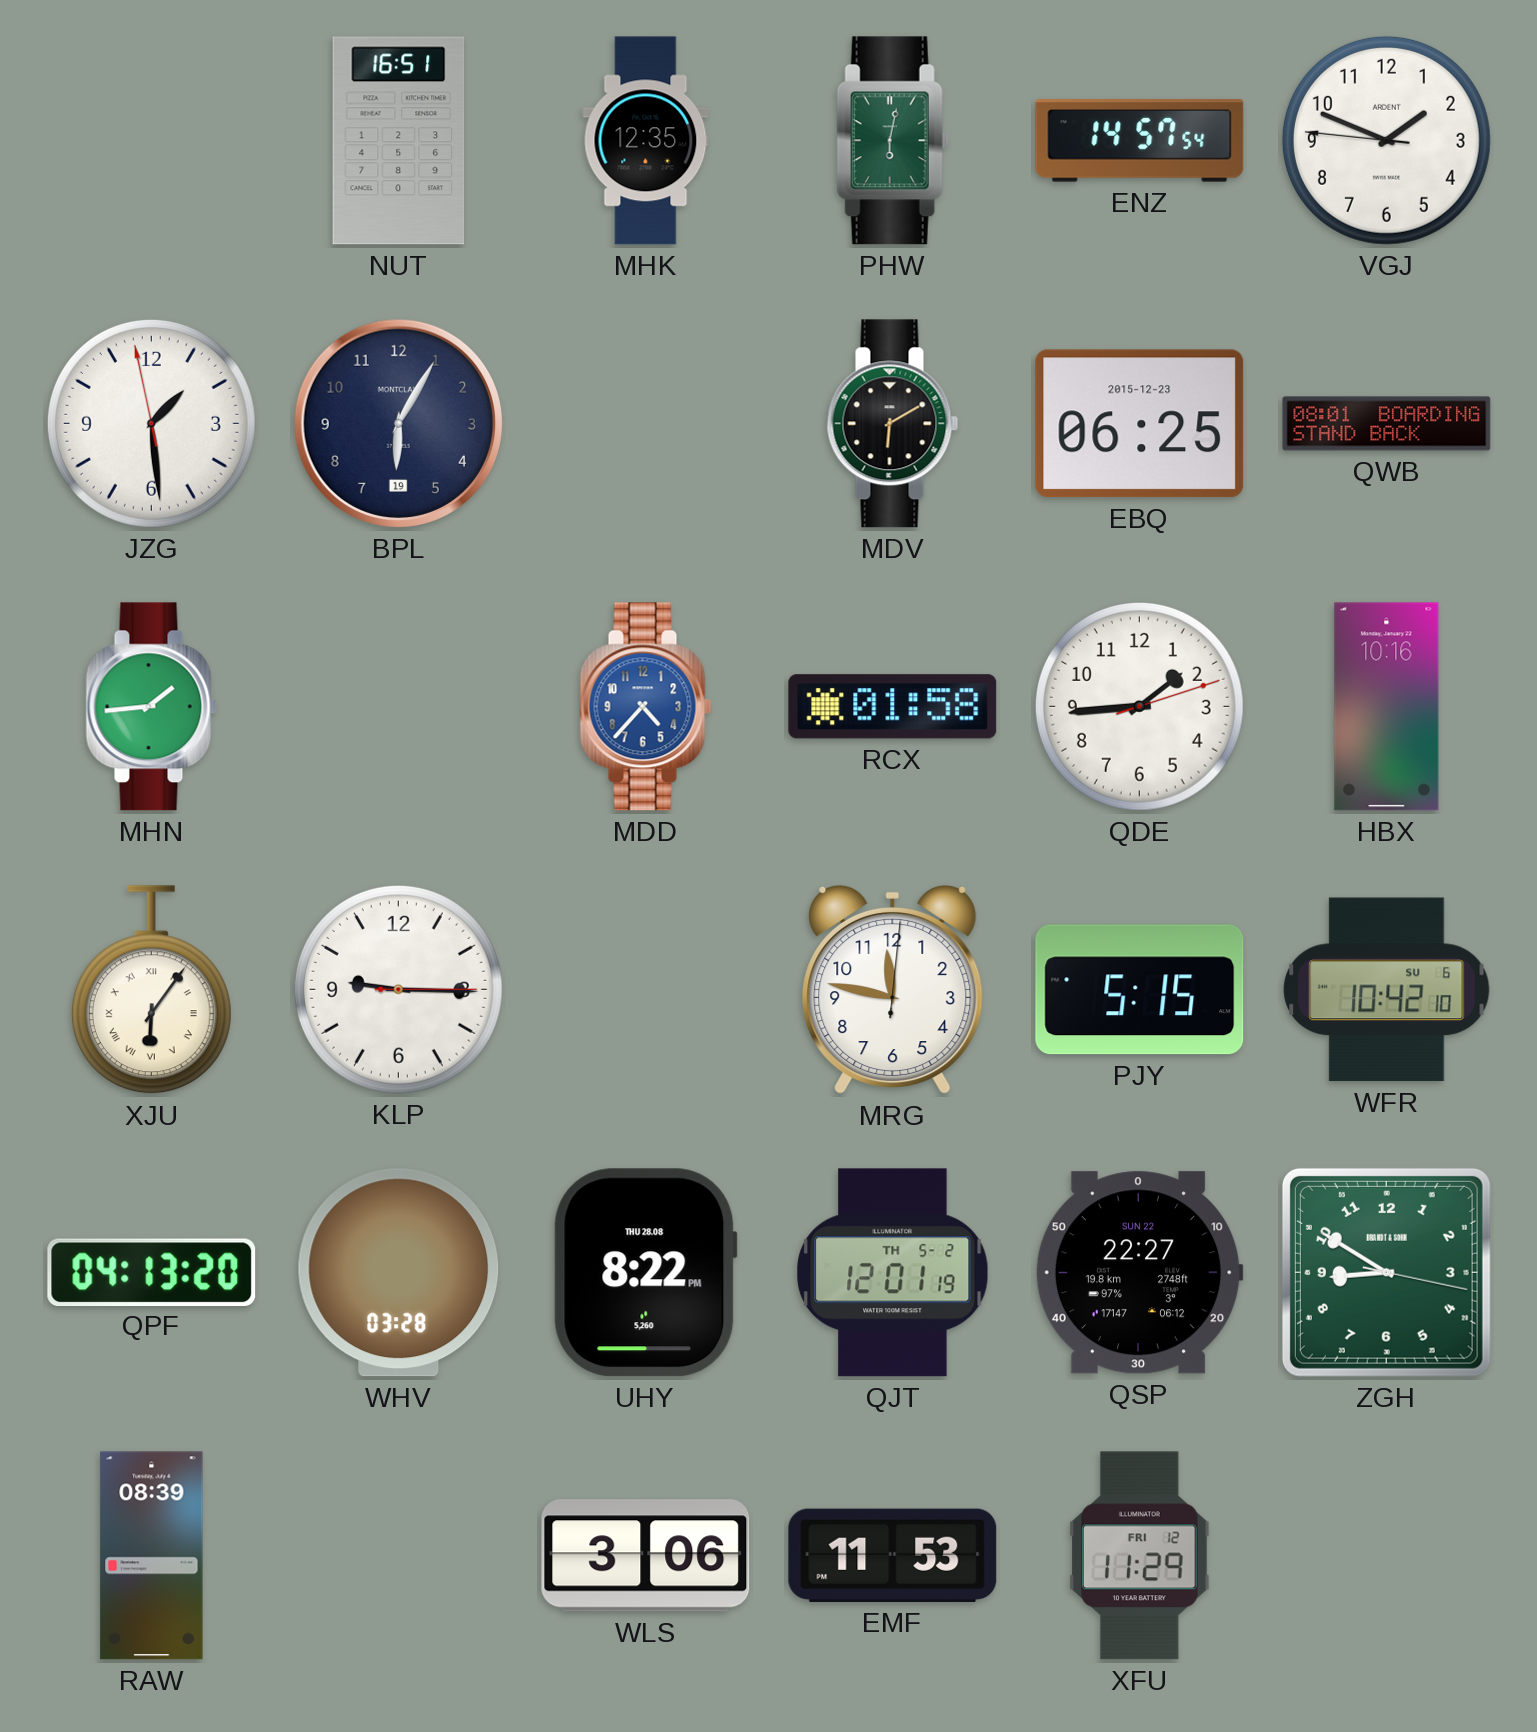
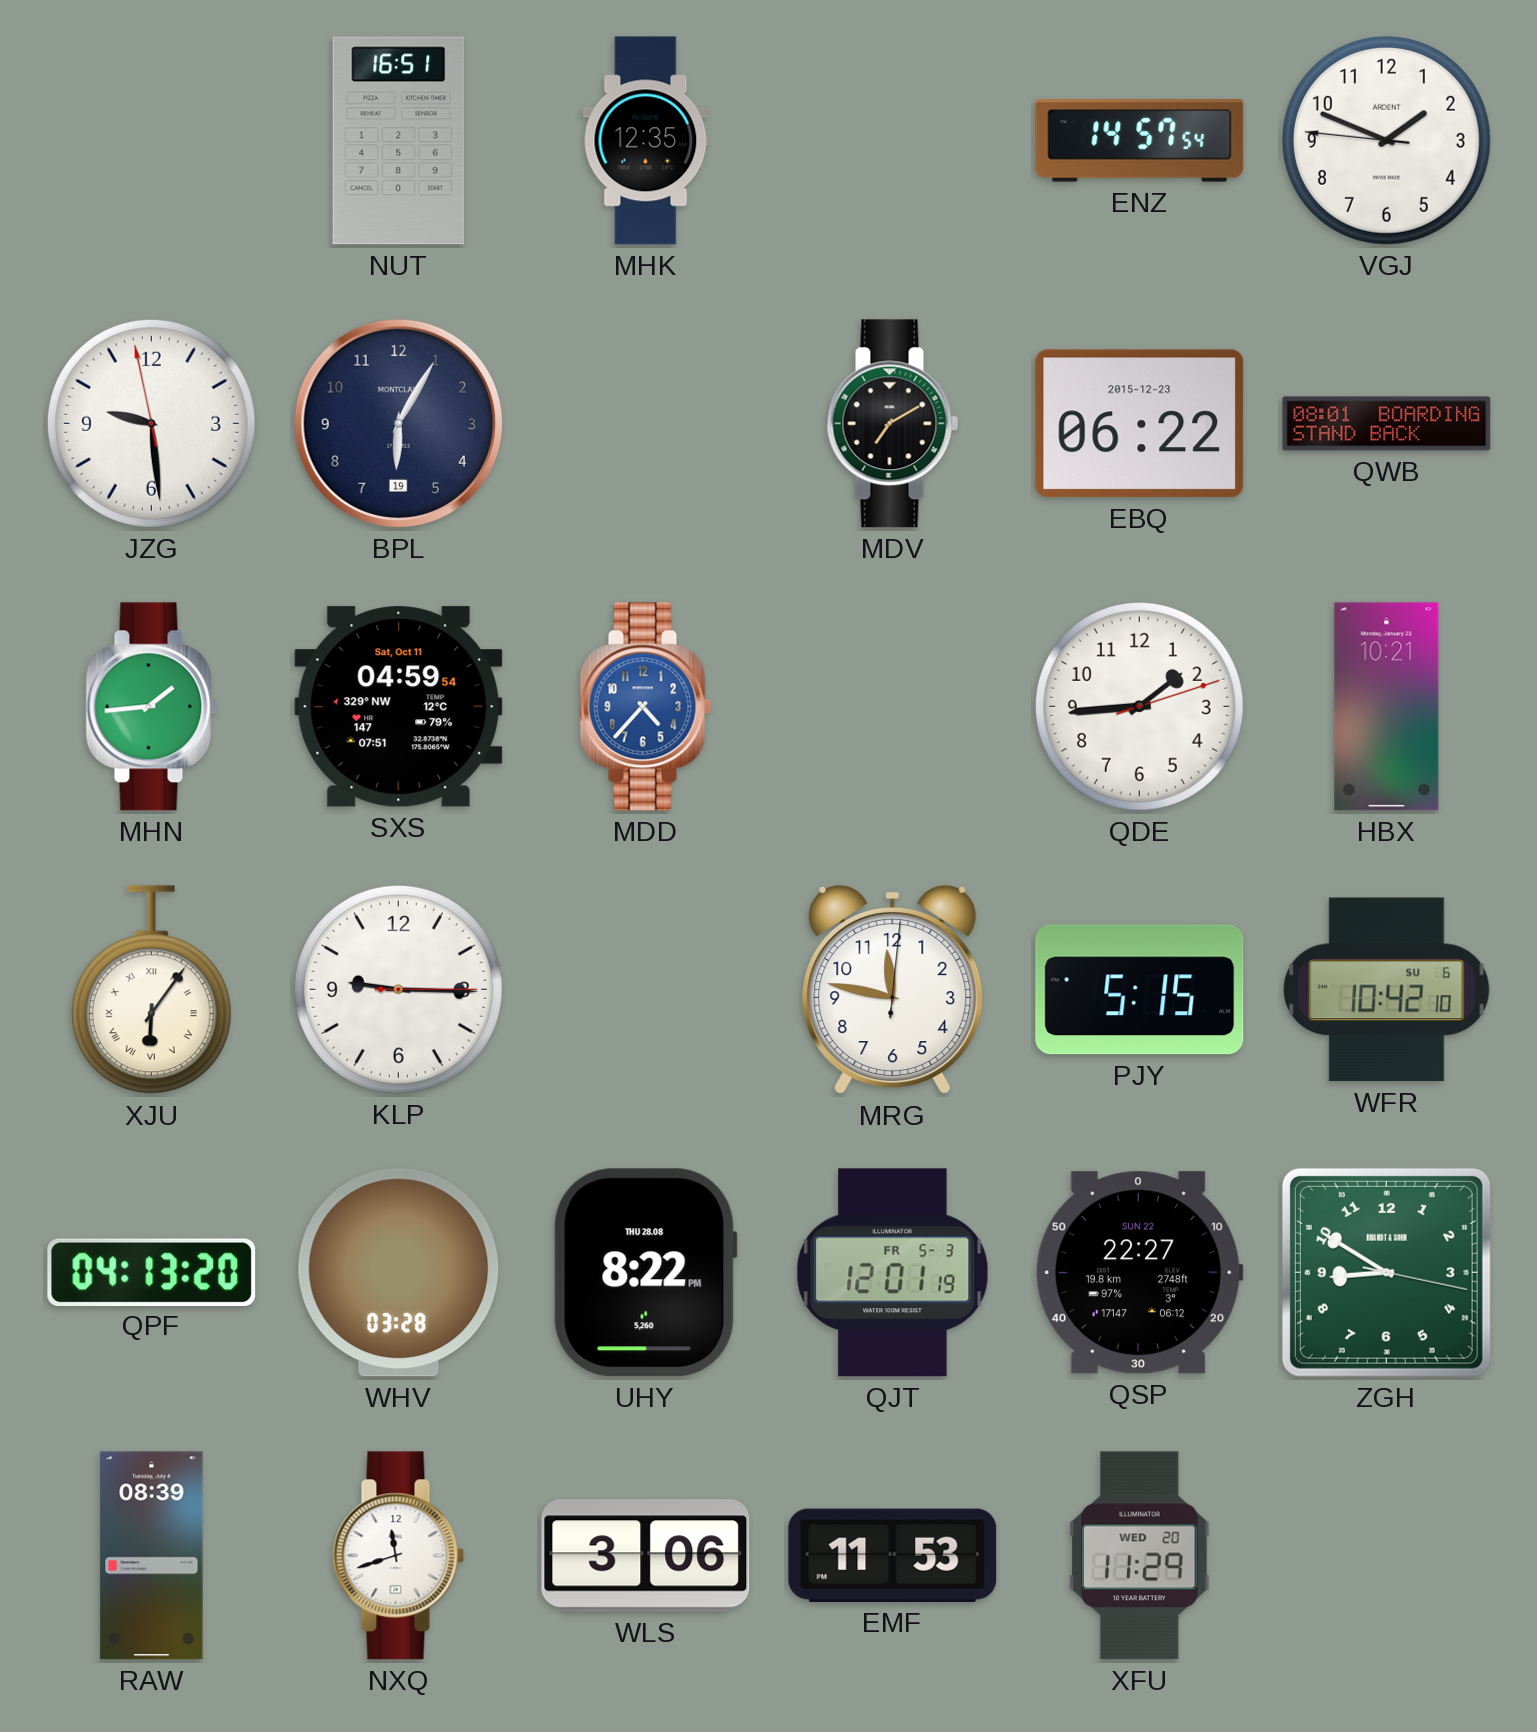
PHW: 6:02 -> none (893, 141)
JZG: 1:28 -> 9:28 (151, 423)
MDV: 6:10 -> 7:10 (893, 424)
EBQ: 06:25 -> 06:22 (1140, 424)
SXS: none -> 04:59 (399, 707)
RCX: 01:58 -> none (893, 707)
HBX: 10:16 -> 10:21 (1387, 707)
QJT date: TH 5-2 -> FR 5-3 (893, 1273)
NXQ: none -> 11:42 (399, 1556)
XFU date: FRI 12 -> WED 20 (1140, 1556)
